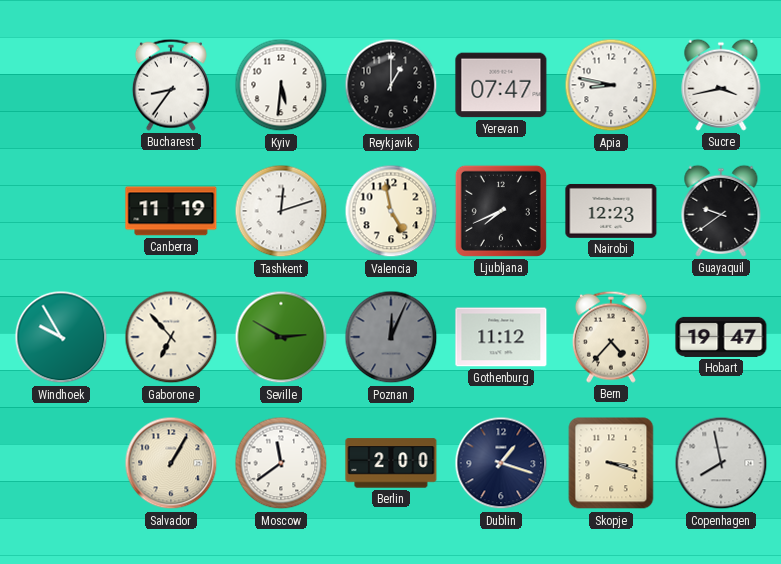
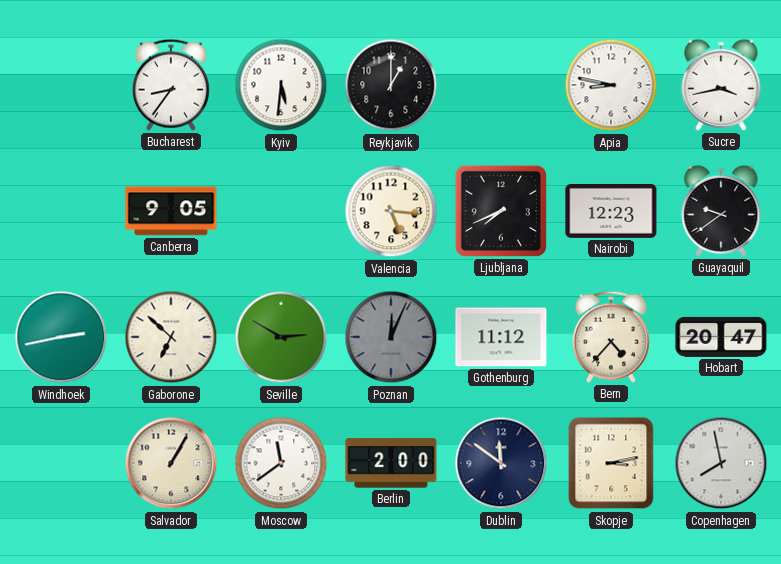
Yerevan: 07:47 -> none (501, 85)
Canberra: 11:19 -> 9:05 (171, 211)
Tashkent: 12:12 -> none (281, 211)
Valencia: 4:58 -> 5:16 (391, 211)
Windhoek: 9:55 -> 2:43 (61, 337)
Gaborone: 6:53 -> 6:52 (171, 337)
Hobart: 19:47 -> 20:47 (721, 337)
Dublin: 1:18 -> 11:51 (501, 463)
Skopje: 3:18 -> 3:13 (611, 463)
